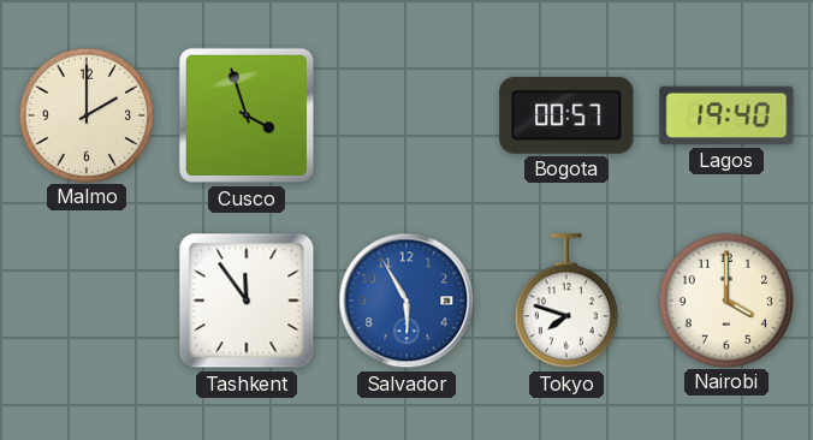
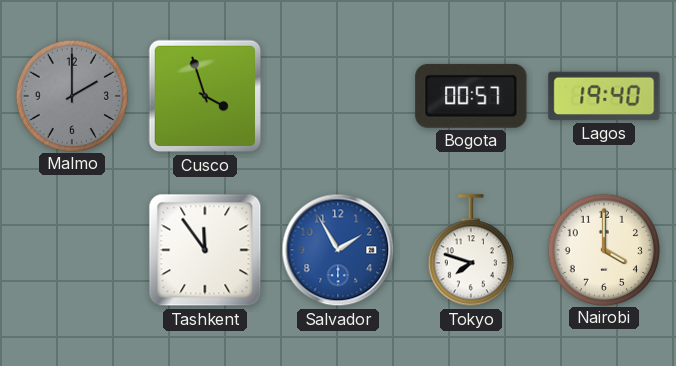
Malmo dial: cream -> grey (71, 95)
Salvador: 5:55 -> 1:55 (338, 250)
